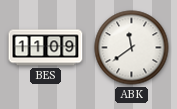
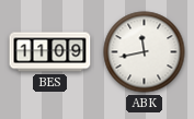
ABK: 11:39 -> 11:43 (145, 52)
